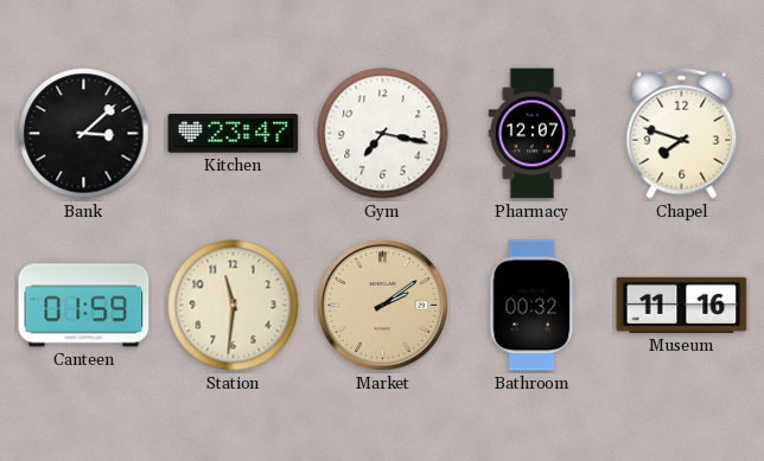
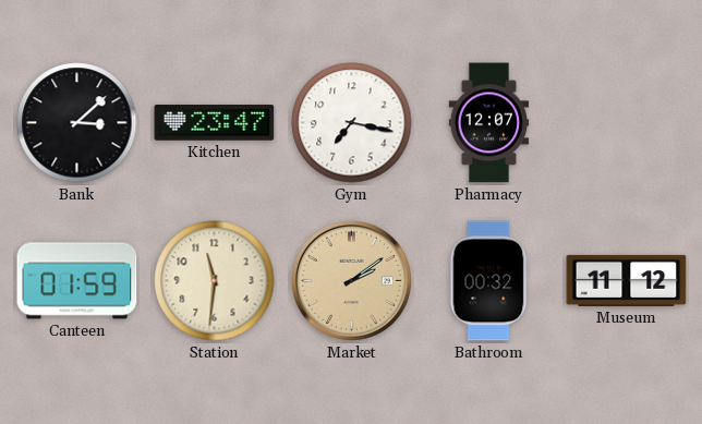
Chapel: 7:48 -> none (682, 133)
Museum: 11:16 -> 11:12 (627, 280)
